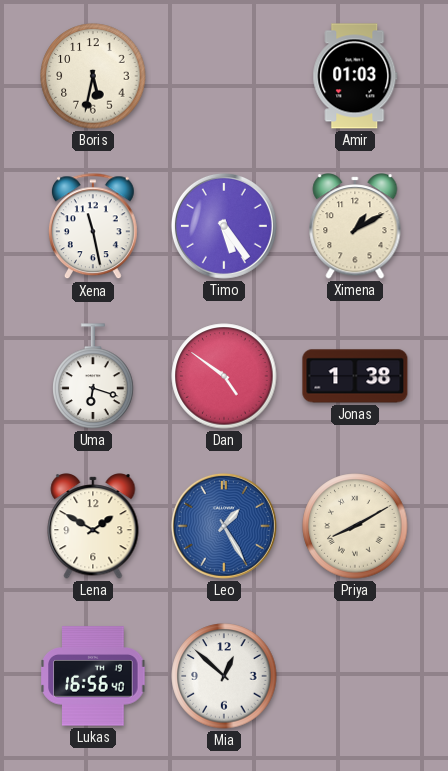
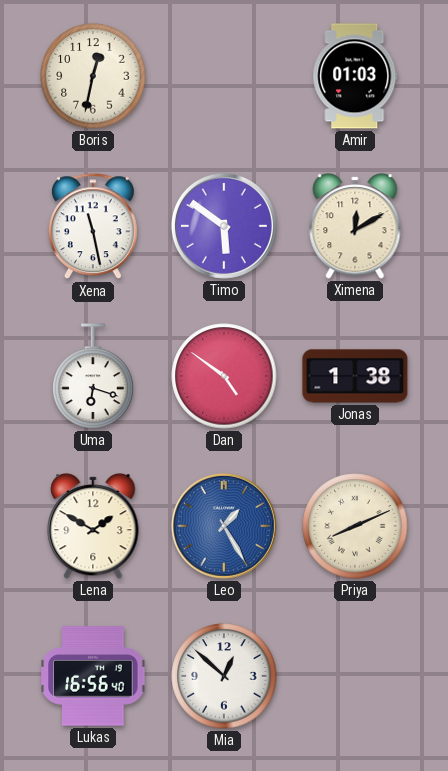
Boris: 5:32 -> 12:32 (93, 76)
Timo: 5:24 -> 5:51 (224, 226)
Ximena: 1:10 -> 12:10 (355, 226)
Priya: 8:10 -> 8:11 (355, 526)
